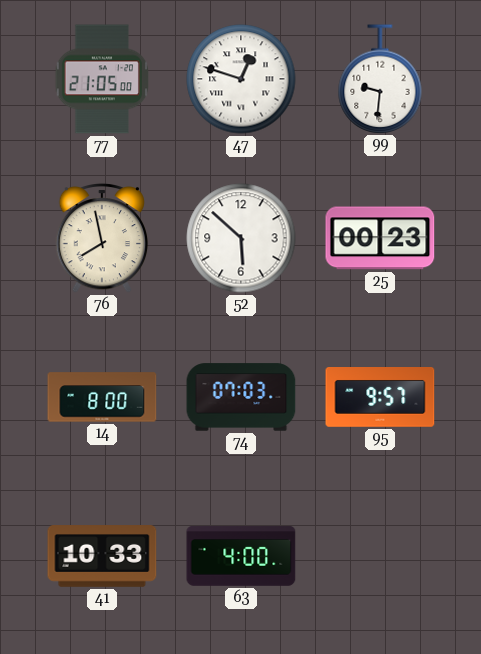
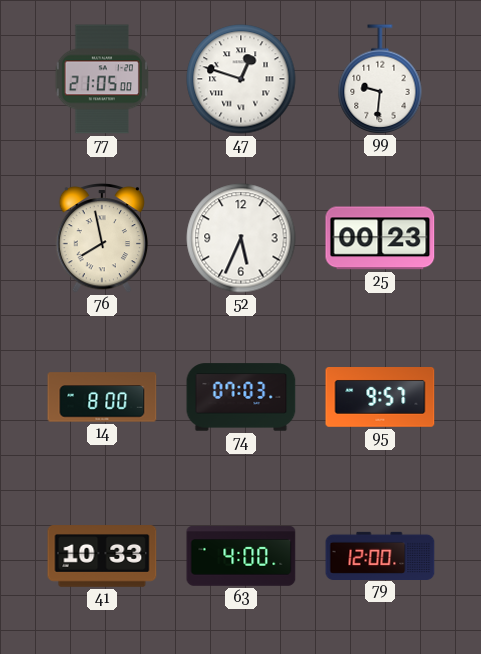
52: 5:52 -> 5:34 (241, 238)
79: none -> 12:00 (380, 555)
